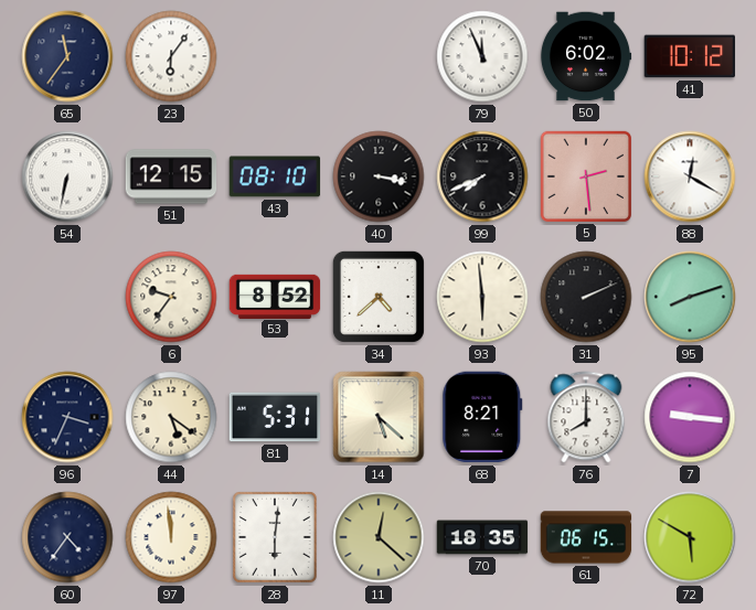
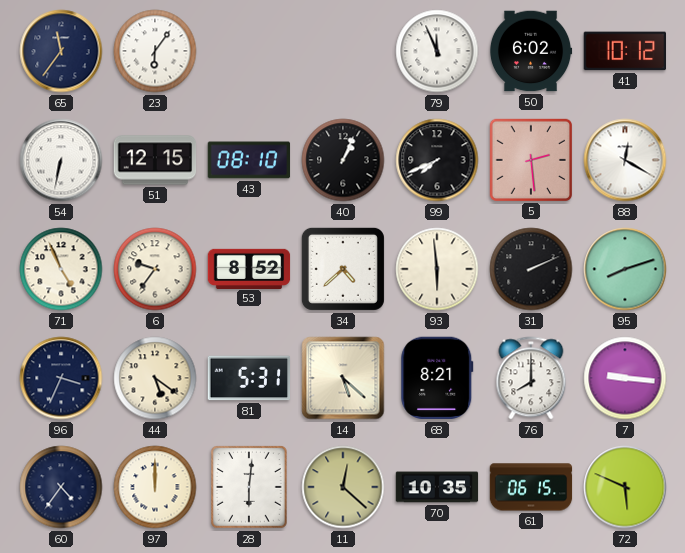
40: 3:17 -> 1:04 (343, 160)
71: none -> 4:56 (61, 269)
97: 11:59 -> 12:00 (155, 487)
70: 18:35 -> 10:35 (437, 487)
72: 5:50 -> 5:49 (625, 487)
